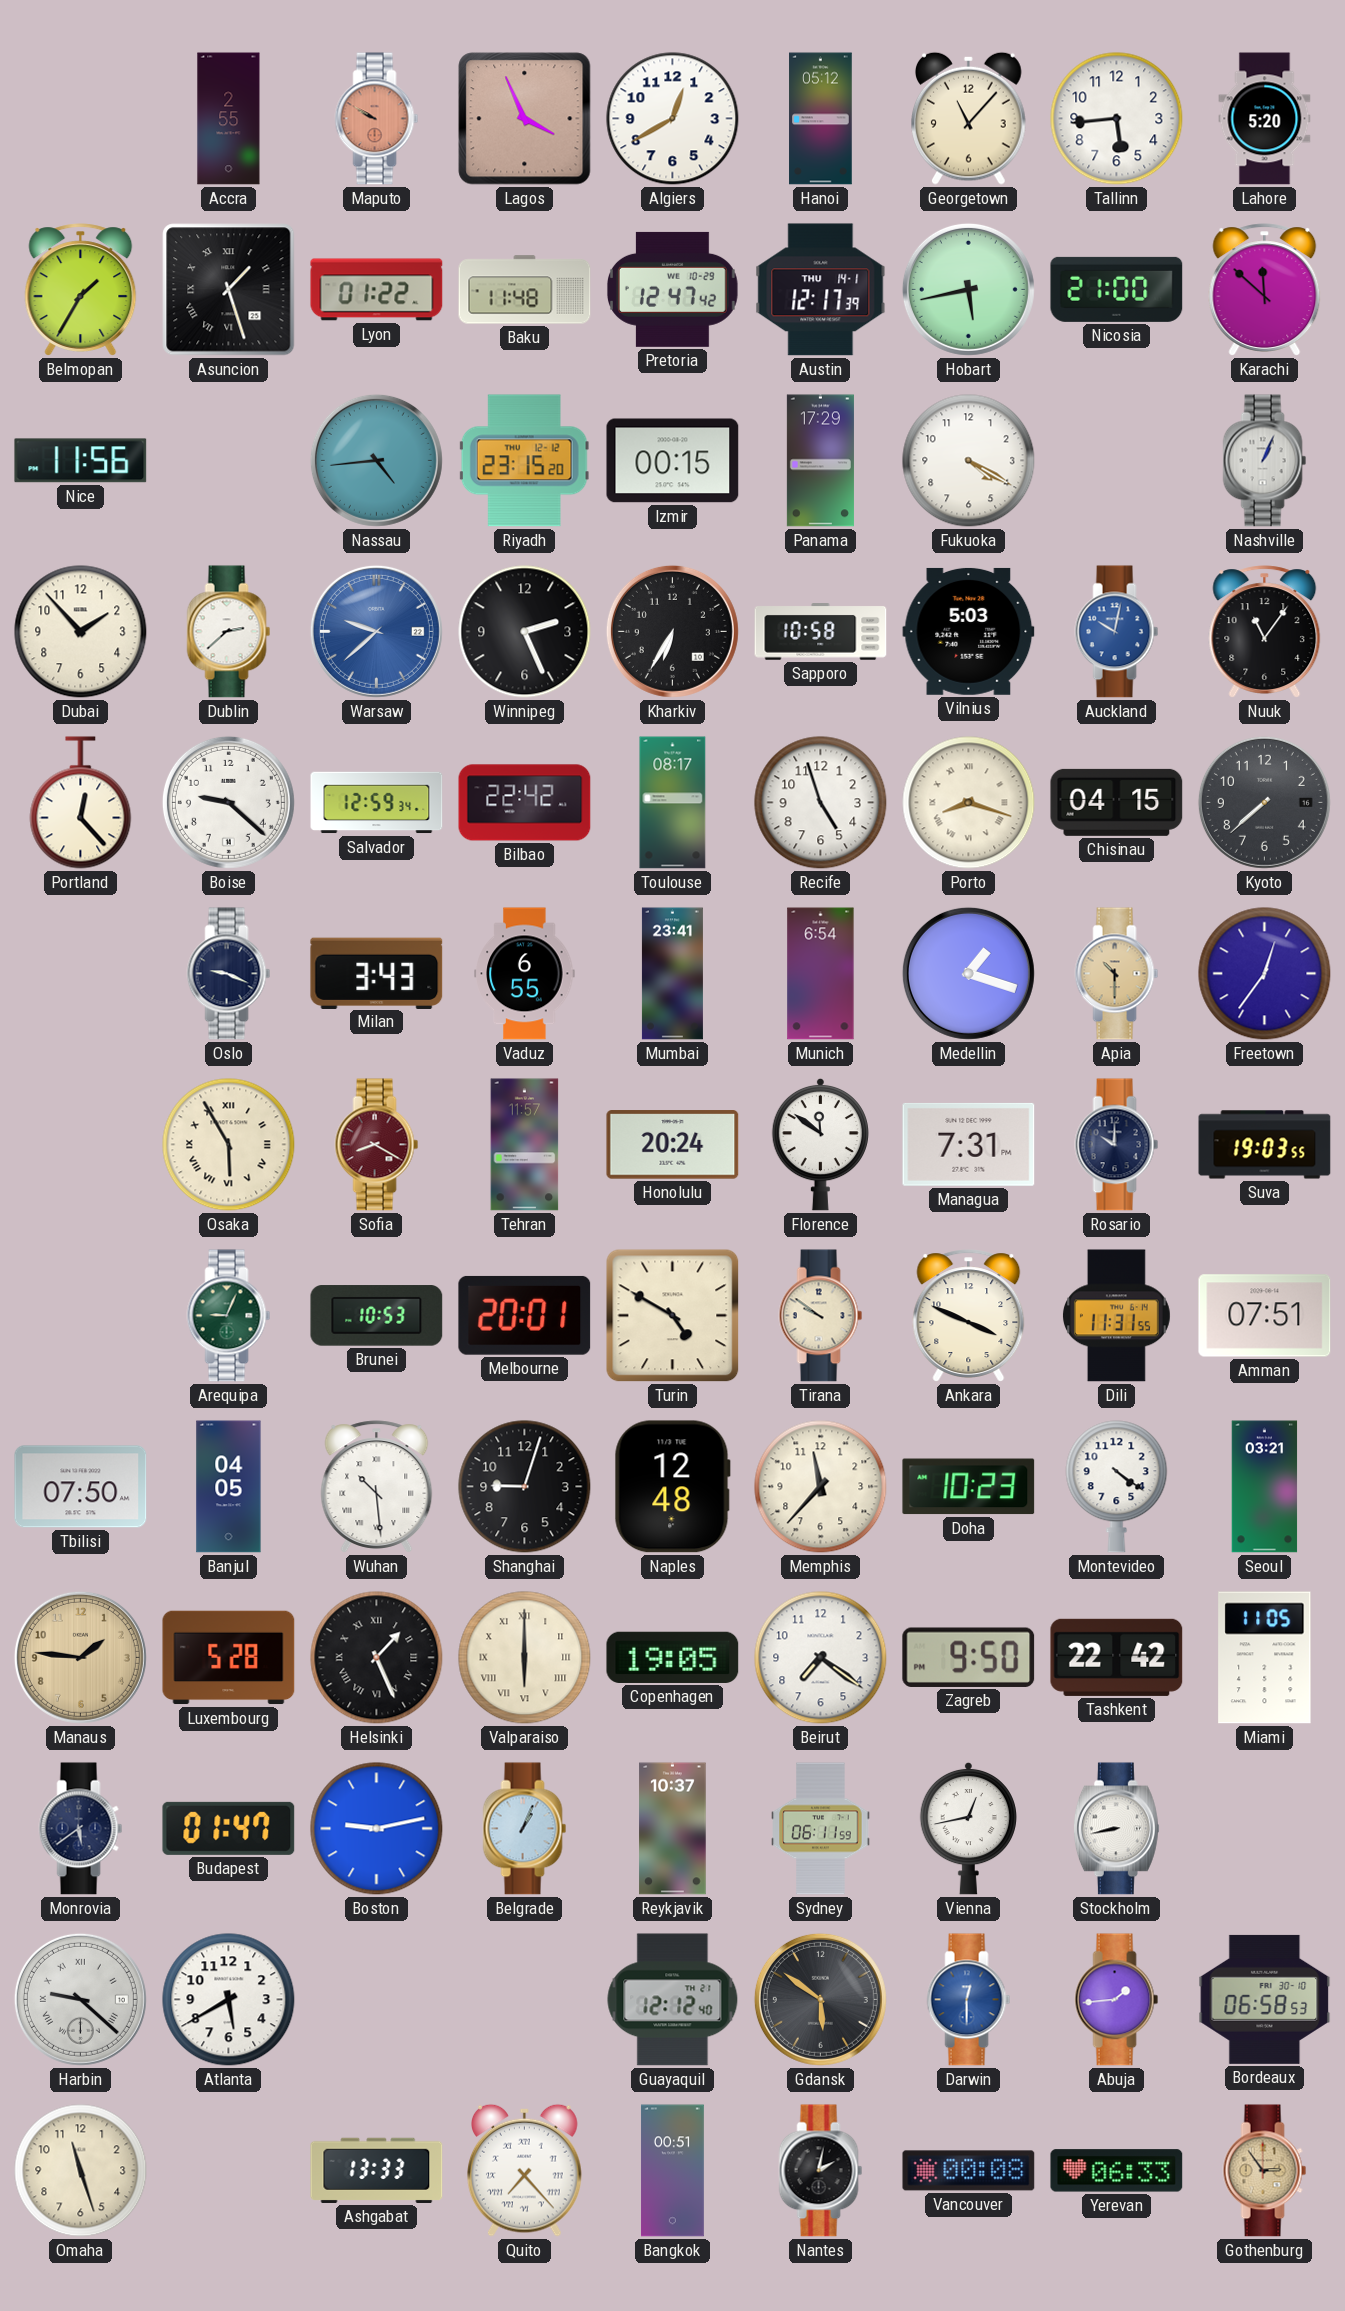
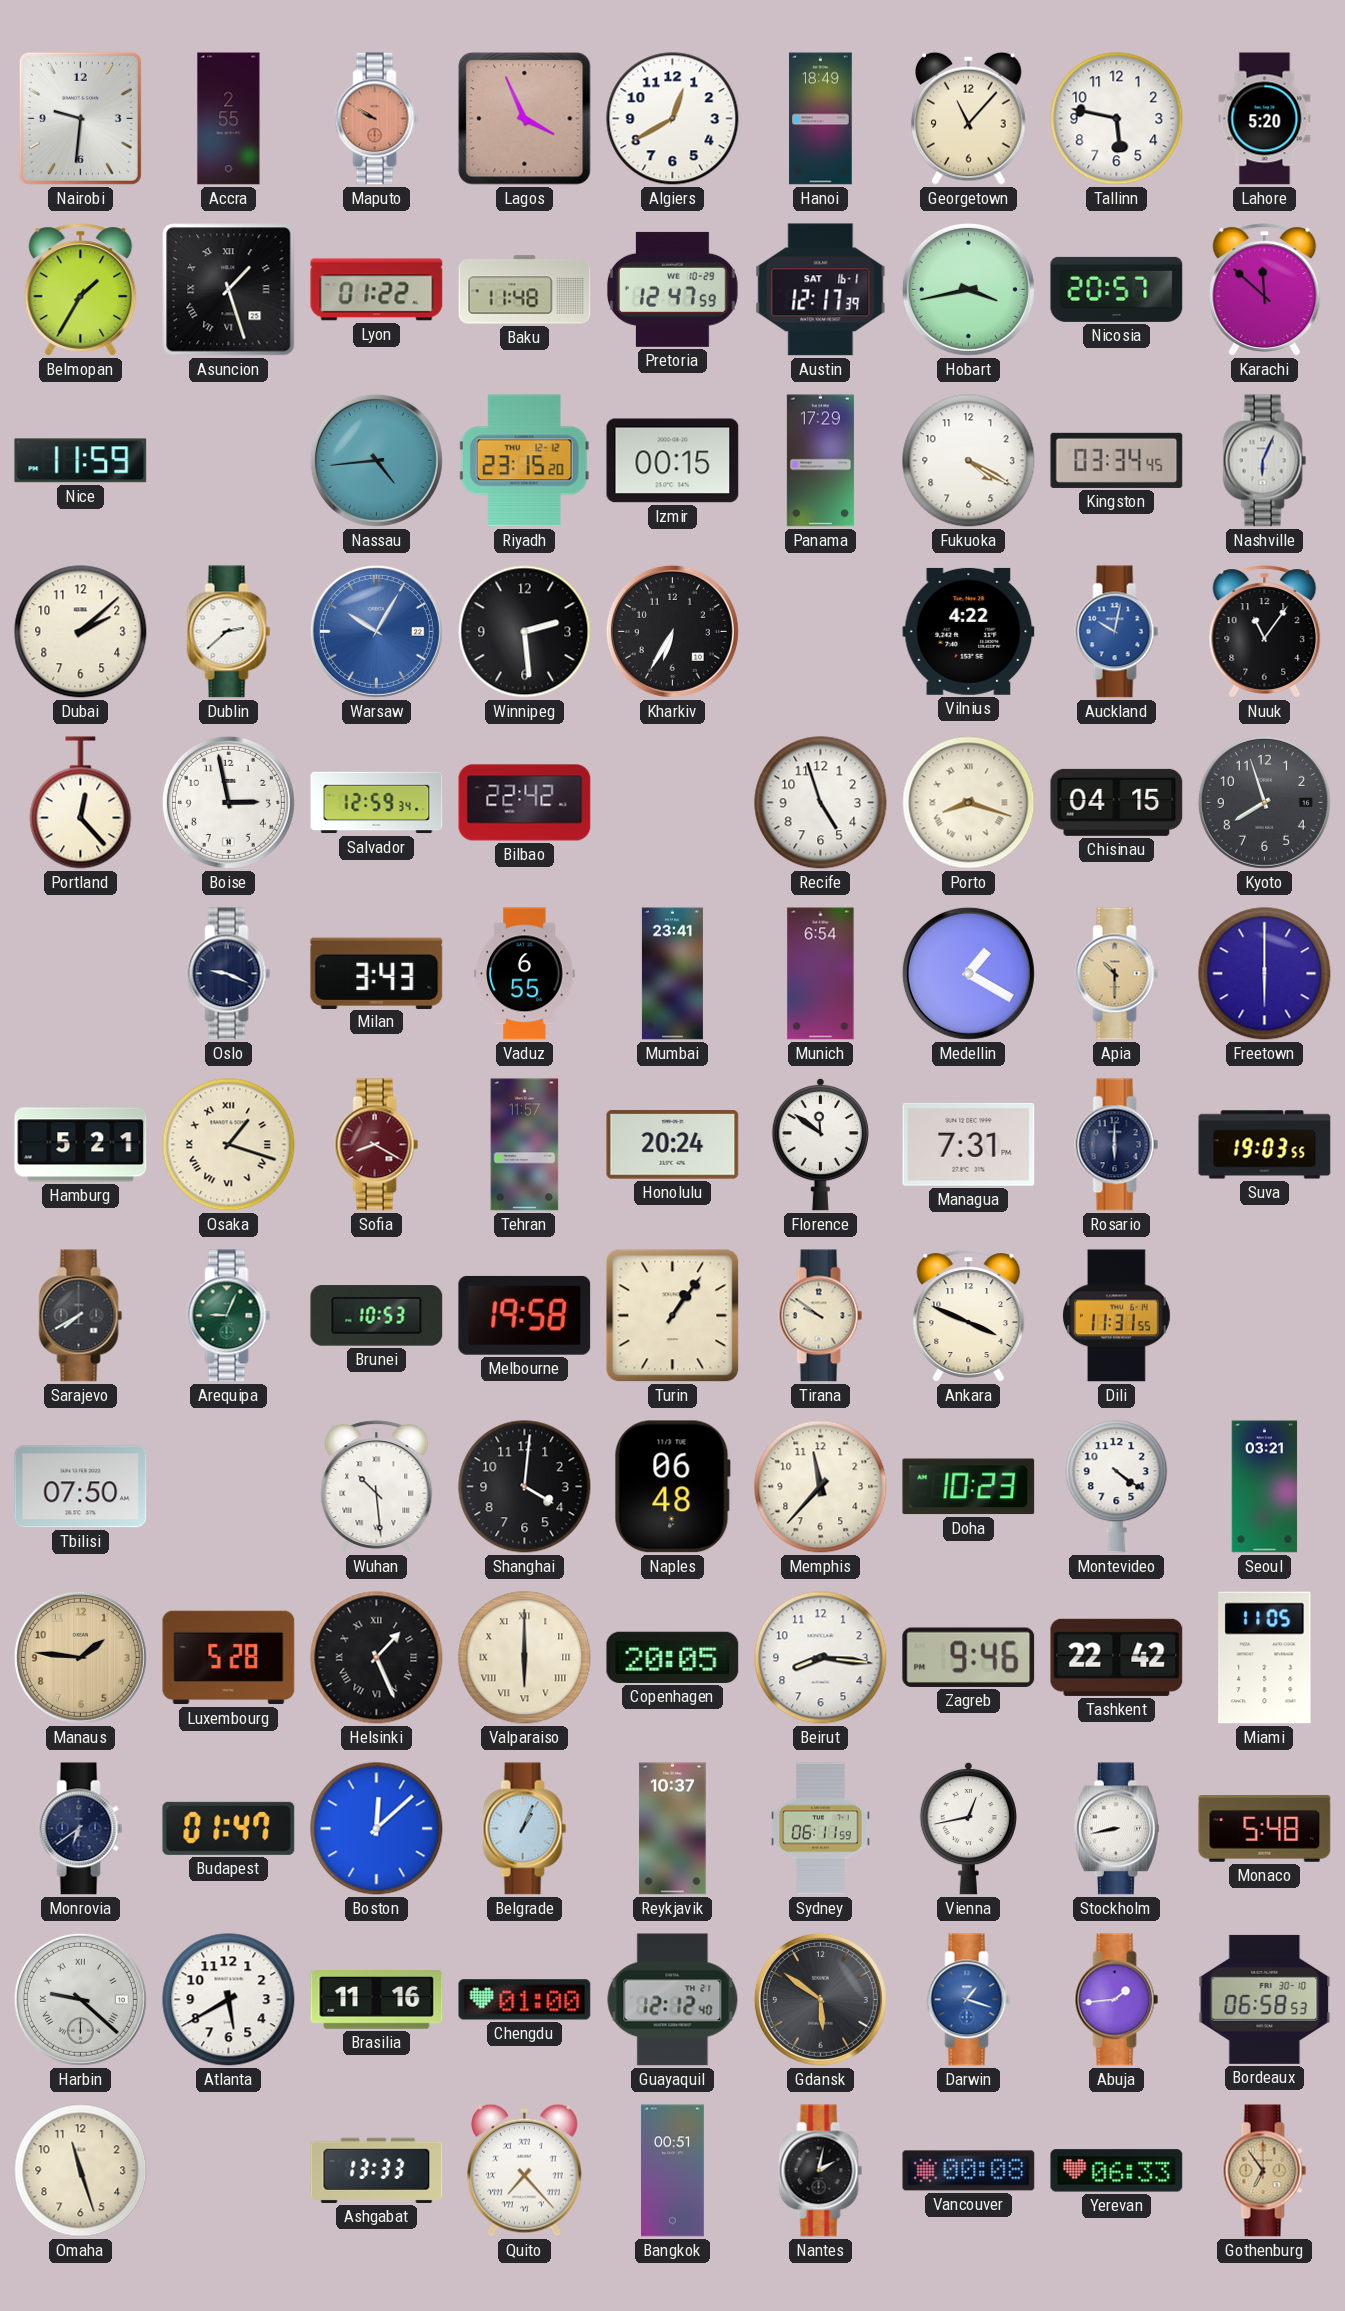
Nairobi: none -> 9:31 (80, 118)
Hanoi: 05:12 -> 18:49 (821, 119)
Tallinn: 5:44 -> 5:47 (1117, 119)
Pretoria: 12:47:42 -> 12:47:59 (672, 289)
Austin date: THU 14-1 -> SAT 16-1 (821, 290)
Hobart: 5:43 -> 3:43 (968, 289)
Nicosia: 21:00 -> 20:57 (1117, 289)
Nice: 11:56 -> 11:59 (81, 461)
Kingston: none -> 03:34 (1117, 460)
Nashville: 1:04 -> 6:04 (1265, 461)
Dubai: 1:53 -> 2:08 (81, 632)
Warsaw: 9:38 -> 10:05 (376, 631)
Winnipeg: 2:26 -> 2:29 (525, 632)
Sapporo: 10:58 -> none (821, 632)
Vilnius: 5:03 -> 4:22 (969, 631)
Boise: 9:22 -> 2:58 (228, 802)
Toulouse: 08:17 -> none (673, 803)
Kyoto: 7:38 -> 7:57 (1264, 802)
Medellin: 1:18 -> 1:20 (968, 973)
Freetown: 12:36 -> 6:00 (1265, 974)
Hamburg: none -> 5:21 (81, 1145)
Osaka: 5:55 -> 1:18 (229, 1145)
Rosario: 10:00 -> 6:00 (1117, 1145)
Sarajevo: none -> 7:40 (81, 1316)
Melbourne: 20:01 -> 19:58 (525, 1315)
Turin: 4:50 -> 1:06 (673, 1316)
Amman: 07:51 -> none (1265, 1316)
Banjul: 04:05 -> none (229, 1487)
Shanghai: 9:03 -> 4:01 (525, 1487)
Naples: 12:48 -> 06:48 (672, 1487)
Copenhagen: 19:05 -> 20:05 (673, 1657)
Beirut: 7:21 -> 8:16 (821, 1658)
Zagreb: 9:50 -> 9:46 (969, 1657)
Monrovia: 5:39 -> 6:39 (81, 1829)
Boston: 9:13 -> 12:08 (377, 1829)
Monaco: none -> 5:48 (1265, 1829)
Brasilia: none -> 11:16 (377, 2000)
Chengdu: none -> 01:00 (525, 2000)
Darwin: 12:30 -> 1:18 (969, 2000)
Gothenburg: 2:54 -> 6:54 (1265, 2171)
